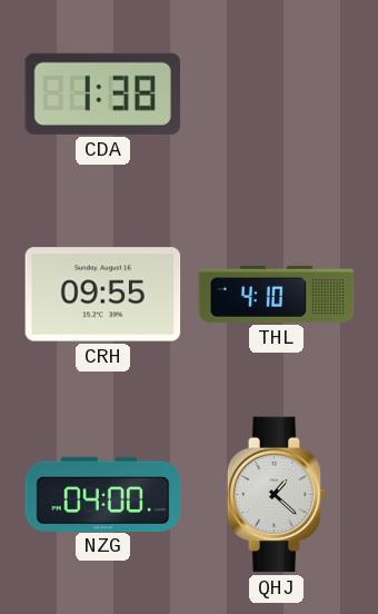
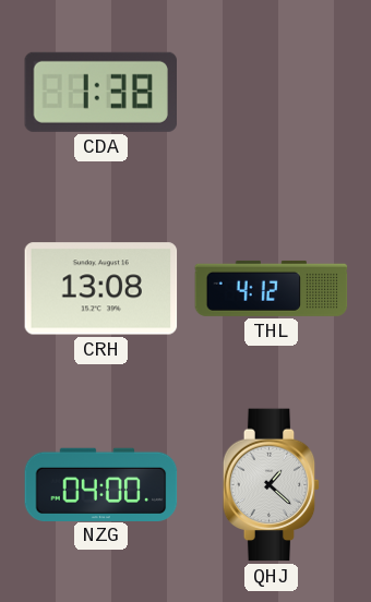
CRH: 09:55 -> 13:08 (101, 289)
THL: 4:10 -> 4:12 (272, 288)
